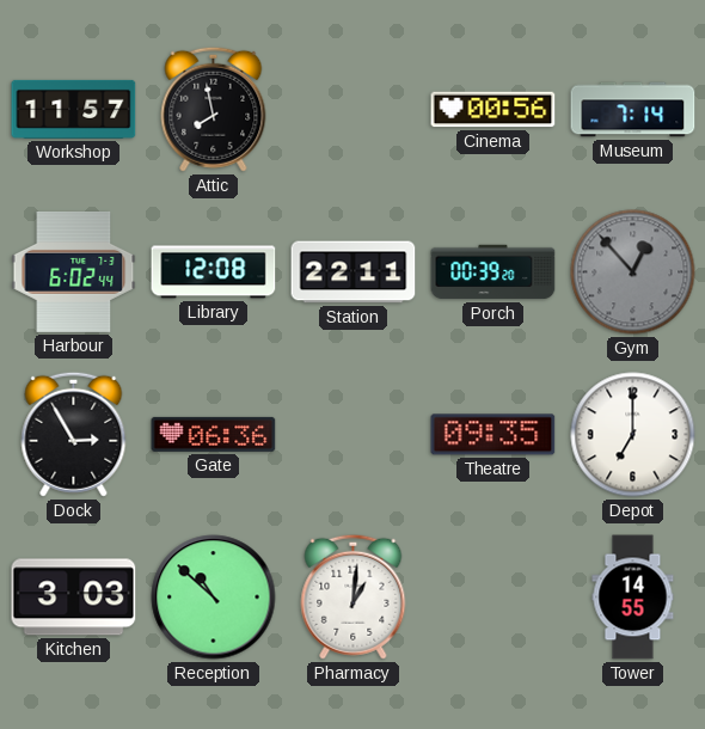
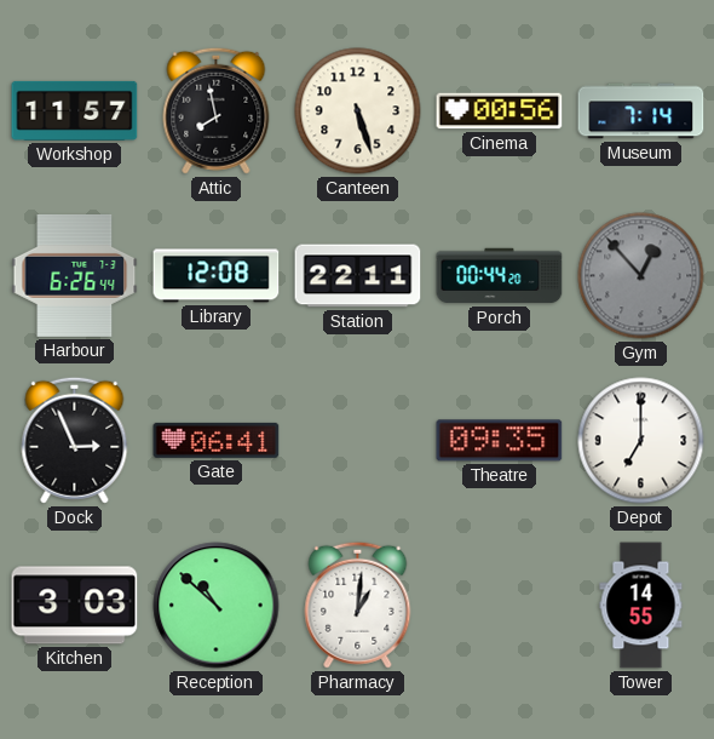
Canteen: none -> 5:27 (358, 111)
Harbour: 6:02 -> 6:26 (75, 275)
Porch: 00:39 -> 00:44 (500, 276)
Dock: 2:55 -> 2:56 (75, 440)
Gate: 06:36 -> 06:41 (217, 440)
